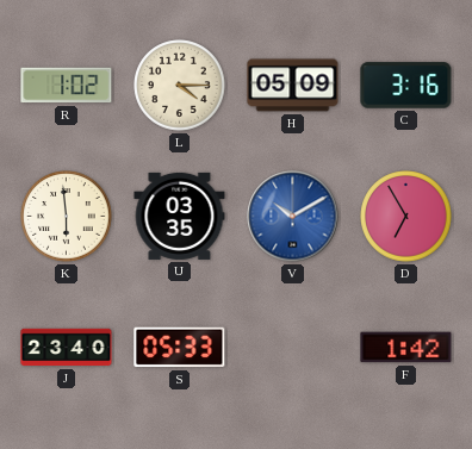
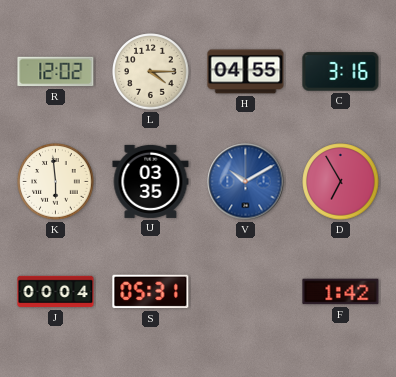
R: 1:02 -> 12:02 (56, 72)
H: 05:09 -> 04:55 (246, 72)
J: 23:40 -> 00:04 (56, 292)
S: 05:33 -> 05:31 (151, 292)
